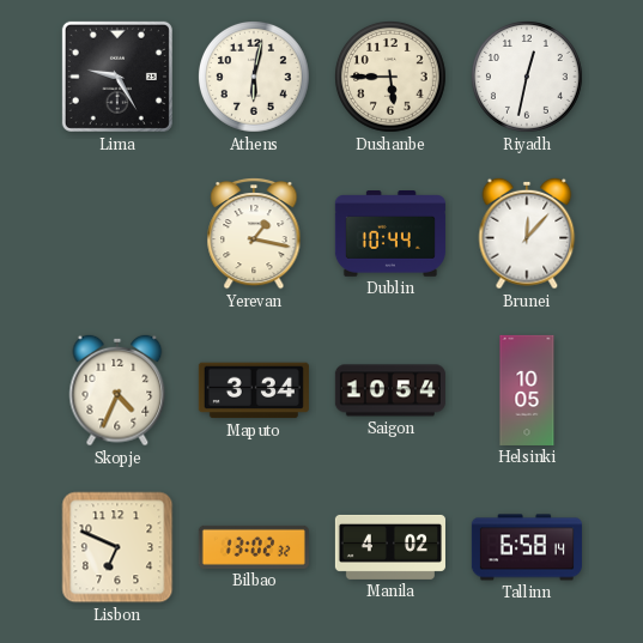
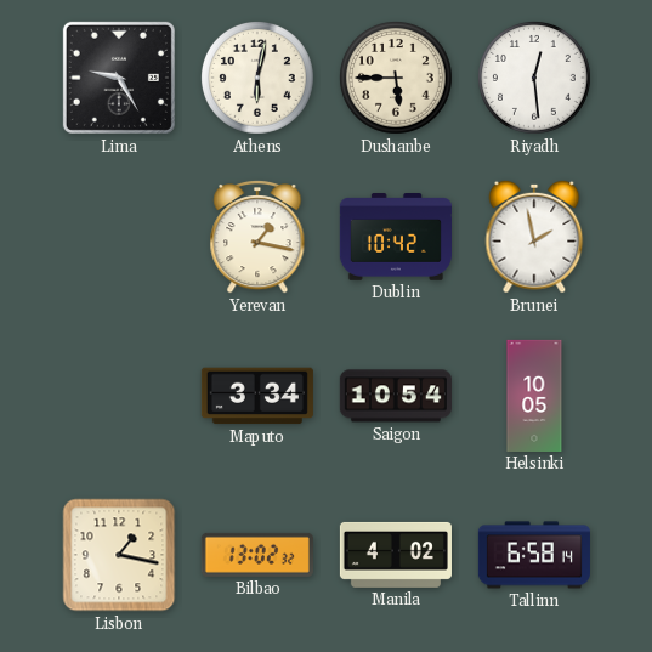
Riyadh: 12:32 -> 12:29 (535, 79)
Dublin: 10:44 -> 10:42 (396, 238)
Brunei: 12:07 -> 1:58 (534, 237)
Skopje: 4:34 -> none (117, 390)
Lisbon: 6:49 -> 1:17 (119, 555)
